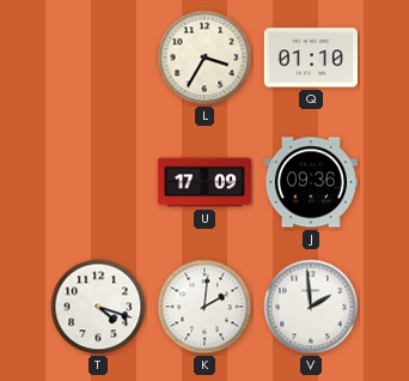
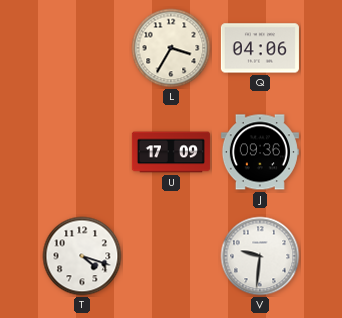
Q: 01:10 -> 04:06 (260, 48)
K: 2:01 -> none (204, 307)
V: 1:59 -> 9:31 (260, 256)
